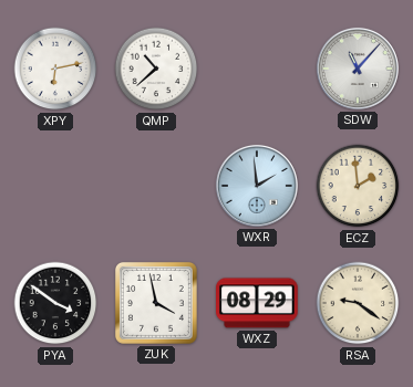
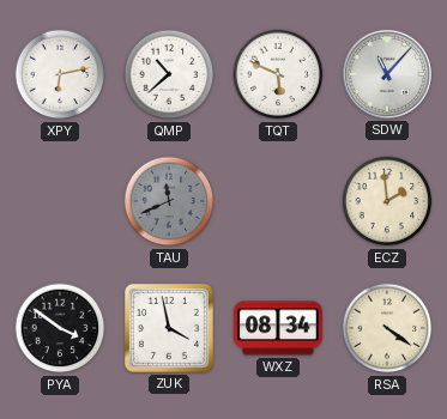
TQT: none -> 5:49 (278, 74)
TAU: none -> 11:41 (169, 201)
WXR: 1:59 -> none (257, 186)
WXZ: 08:29 -> 08:34 (279, 328)
RSA: 9:21 -> 4:21 (387, 328)
